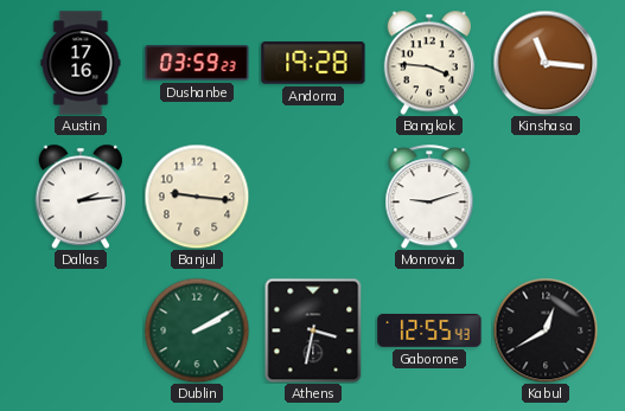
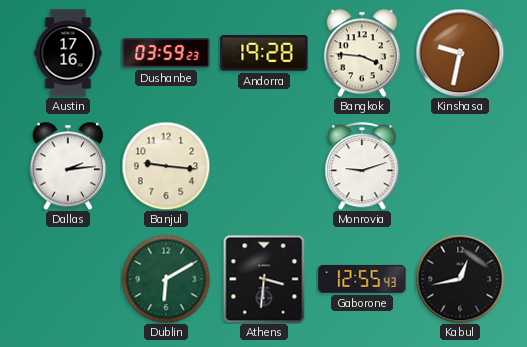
Kinshasa: 11:16 -> 9:32 (460, 53)
Dublin: 2:10 -> 6:10 (166, 279)
Athens: 3:32 -> 3:31 (264, 279)
Kabul: 12:40 -> 12:43 (460, 279)
